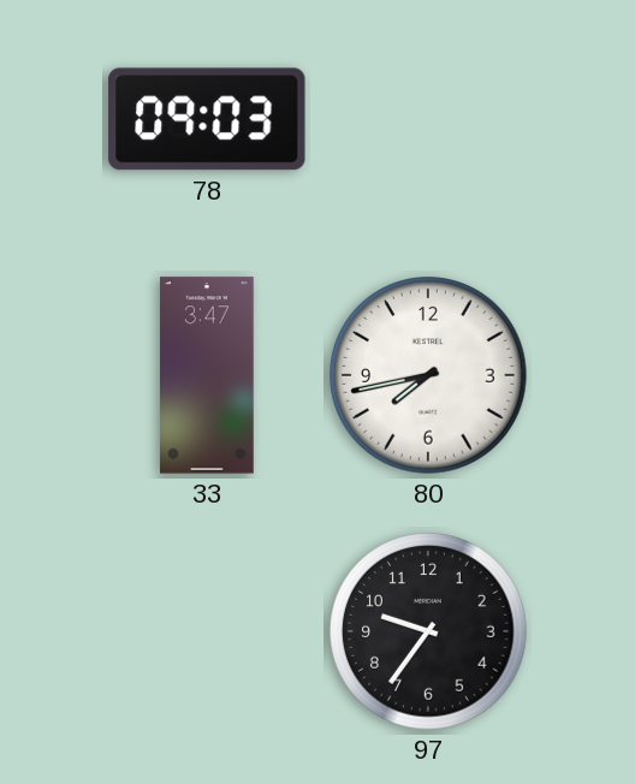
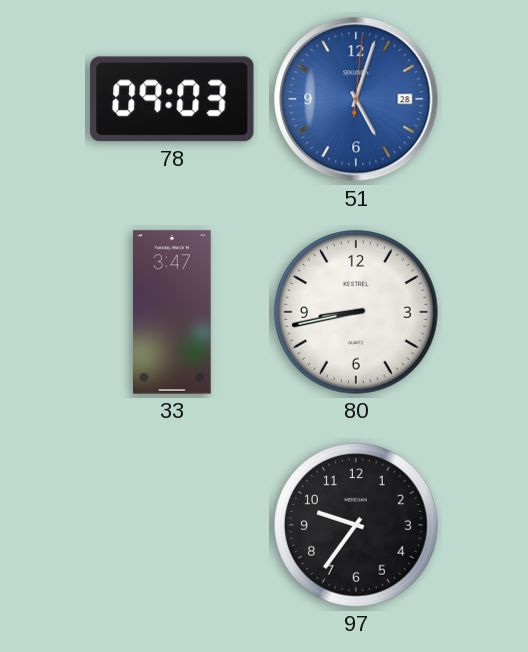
51: none -> 5:03 (356, 99)
80: 7:43 -> 8:43 (356, 312)
